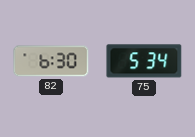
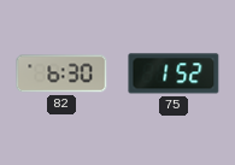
75: 5:34 -> 1:52 (174, 73)
